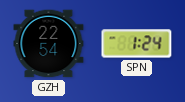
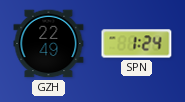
GZH: 22:54 -> 22:49 (49, 44)
